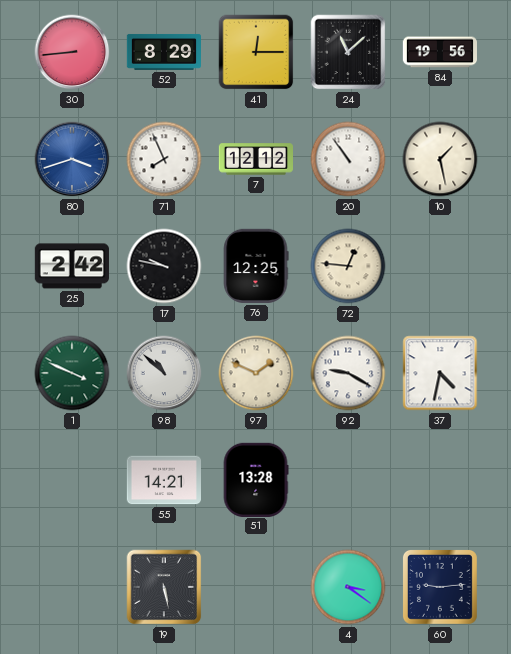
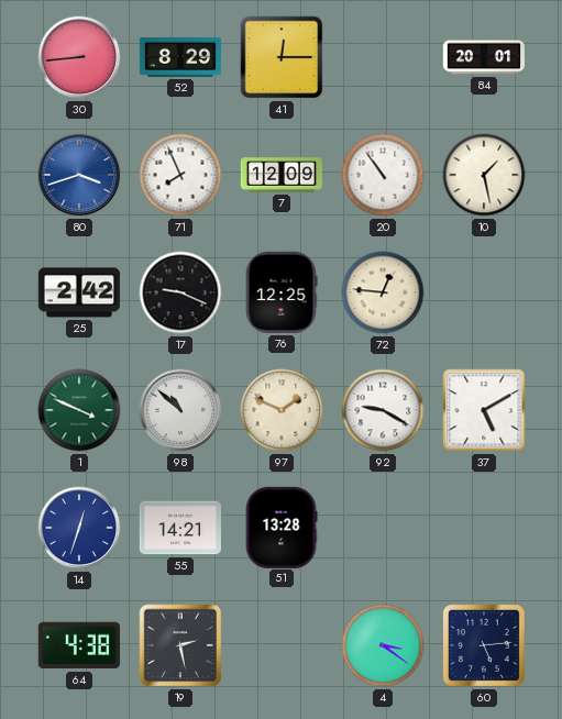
24: 11:08 -> none (348, 52)
84: 19:56 -> 20:01 (483, 57)
7: 12:12 -> 12:09 (280, 175)
17: 9:47 -> 9:19 (180, 292)
37: 4:32 -> 5:10 (484, 410)
14: none -> 12:33 (79, 528)
64: none -> 4:38 (79, 645)
19: 5:28 -> 2:28 (180, 645)
60: 9:14 -> 5:14 (484, 645)
